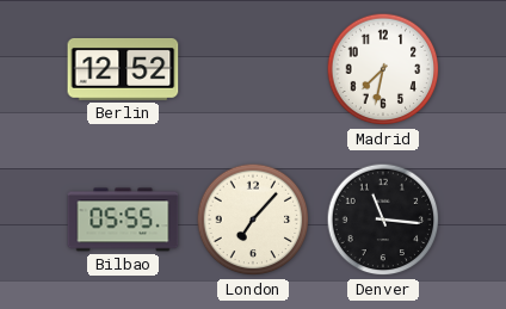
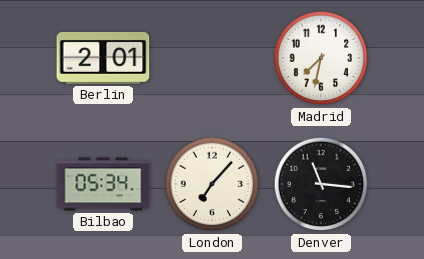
Berlin: 12:52 -> 2:01 (103, 59)
Bilbao: 05:55 -> 05:34 (103, 184)
